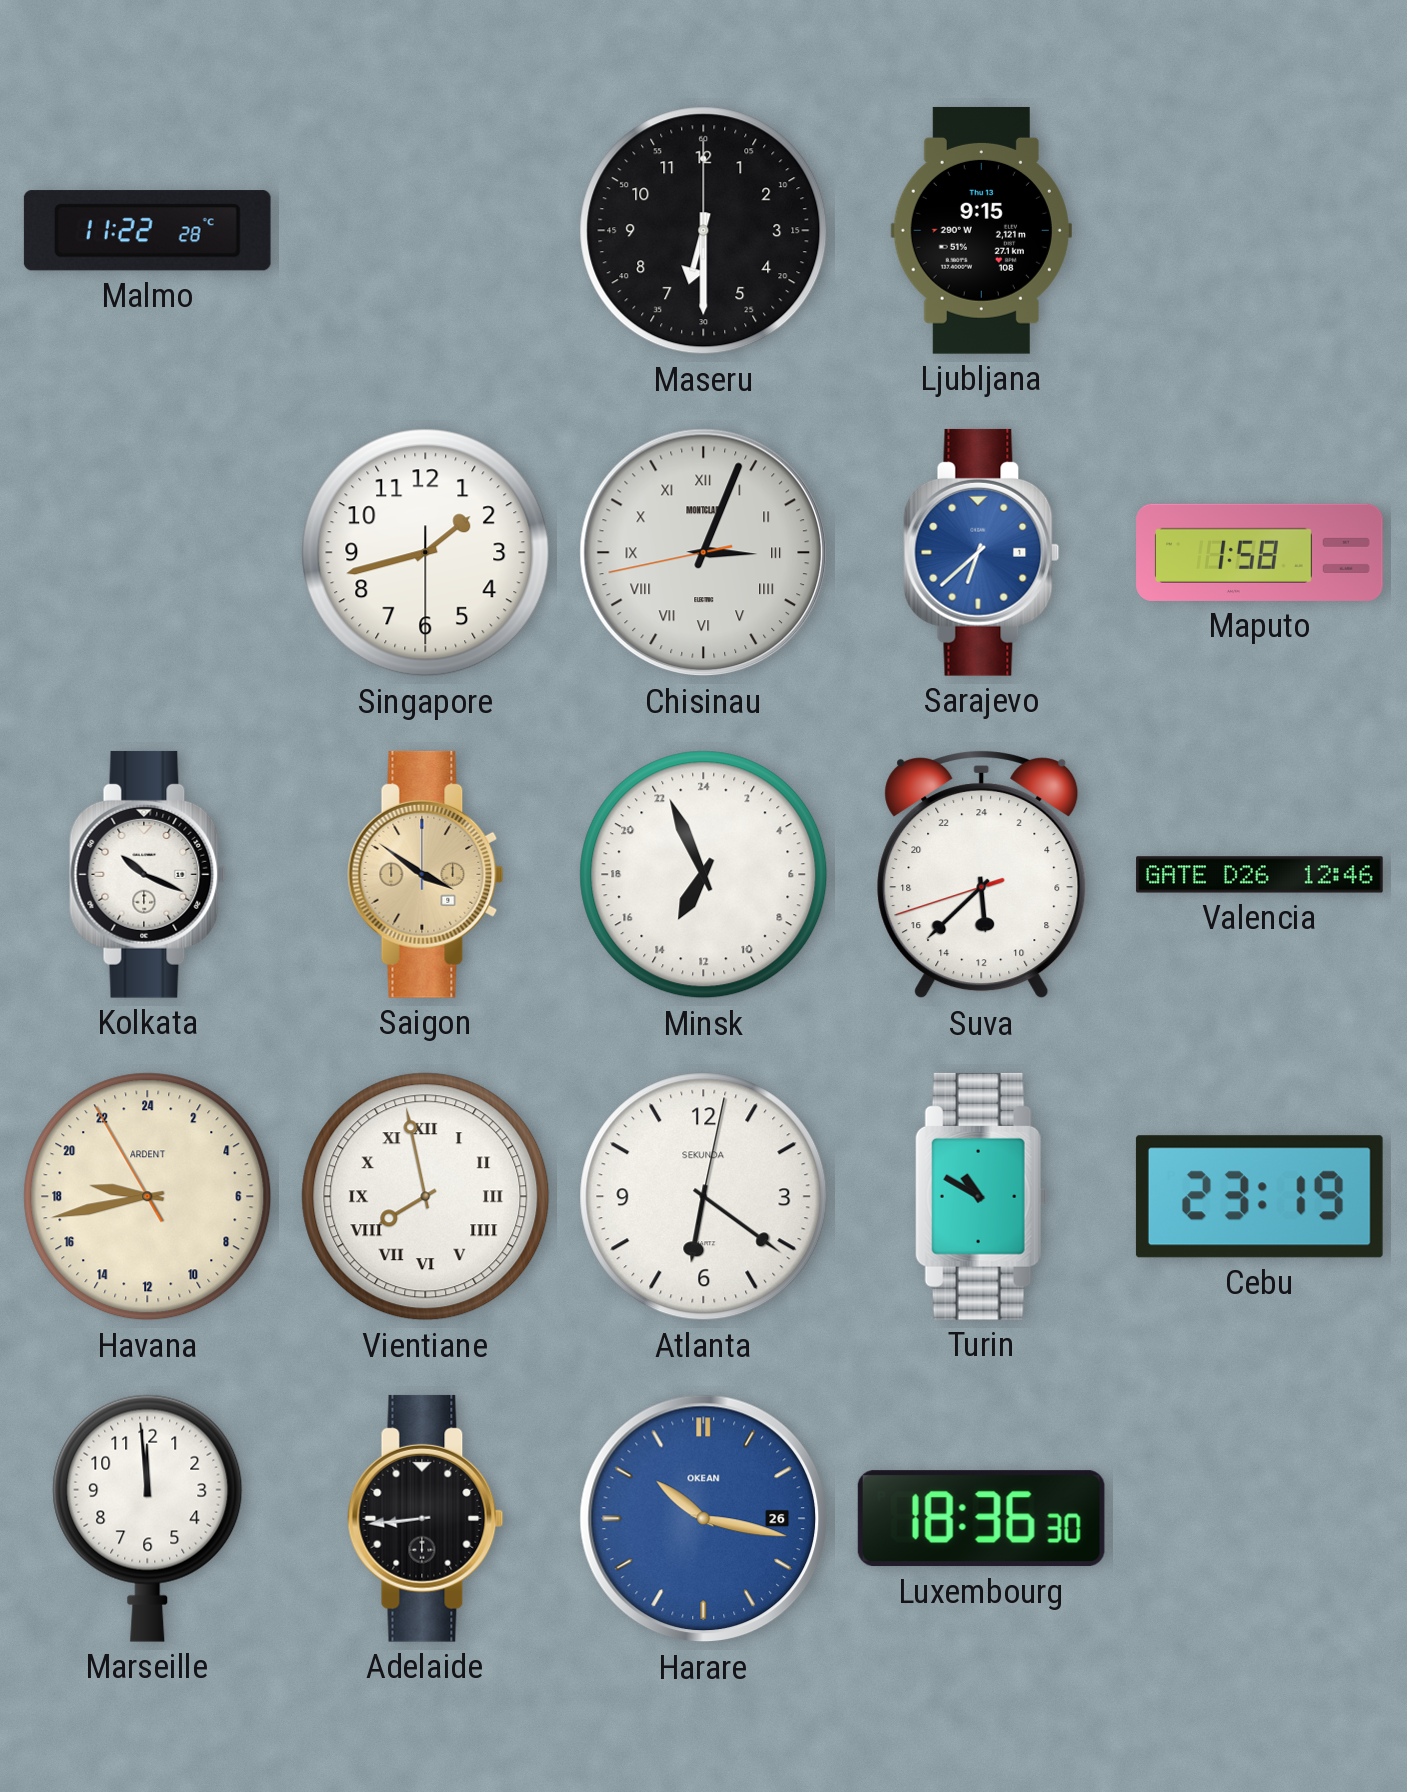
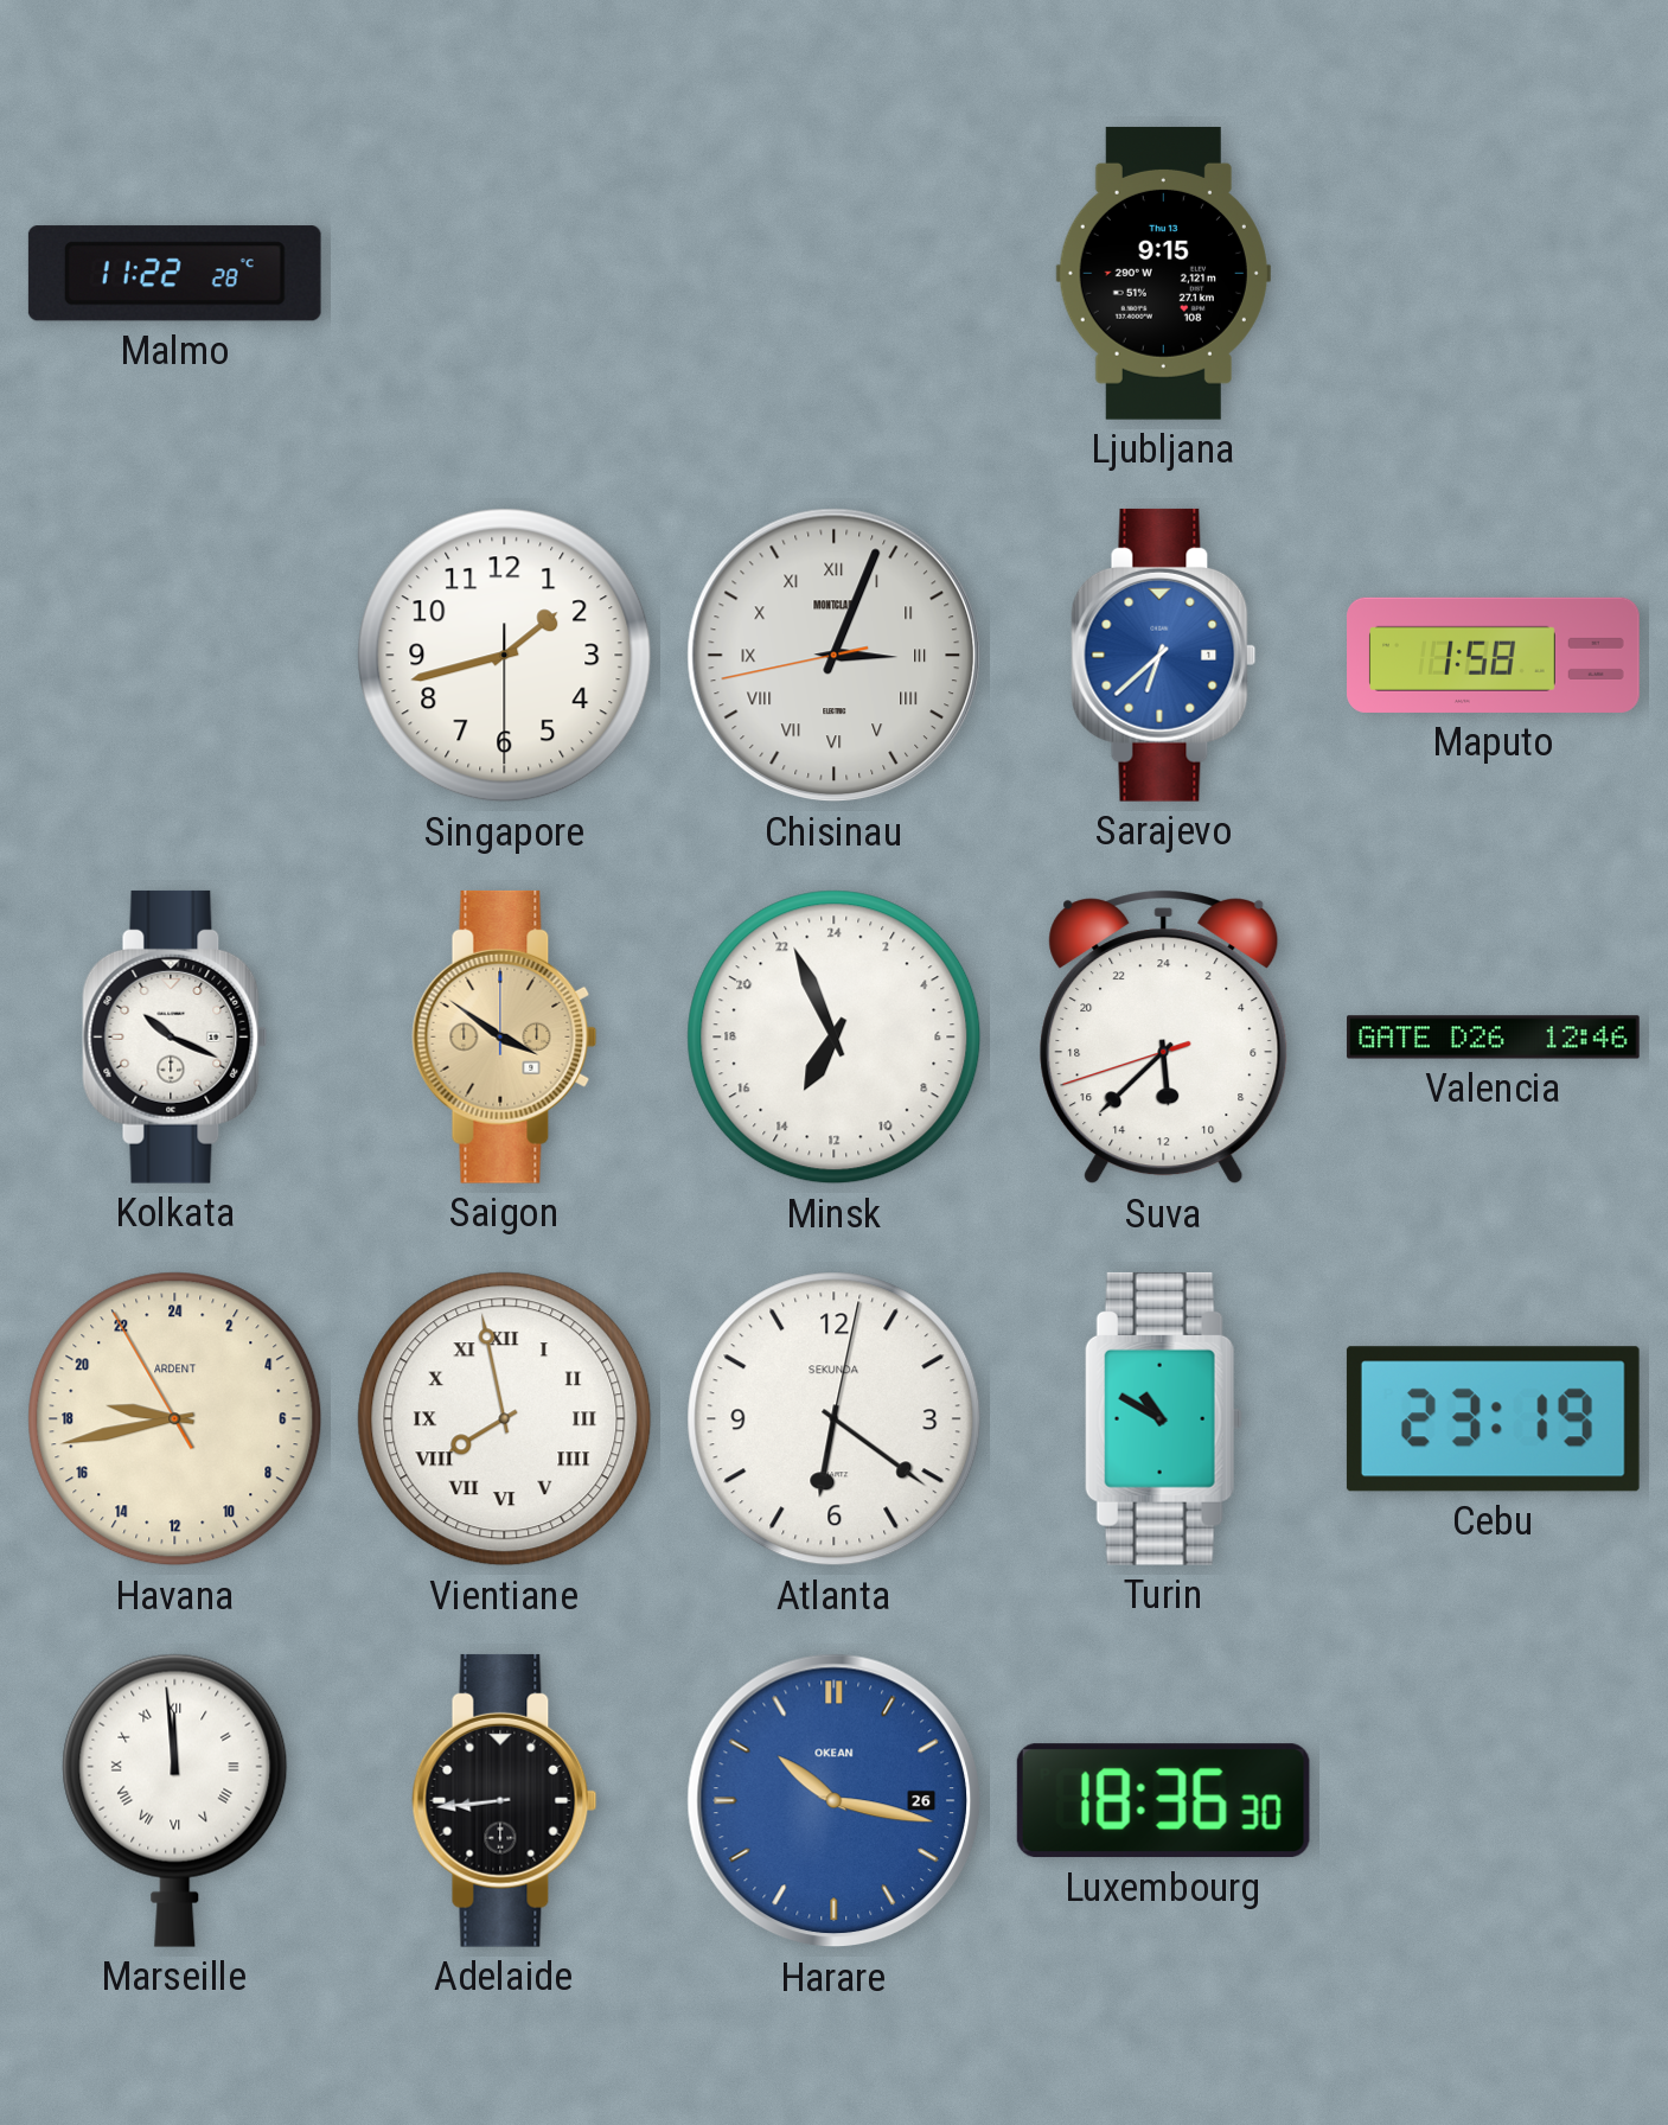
Maseru: 6:30 -> none (704, 231)
Marseille numerals: Arabic -> Roman (175, 1800)
